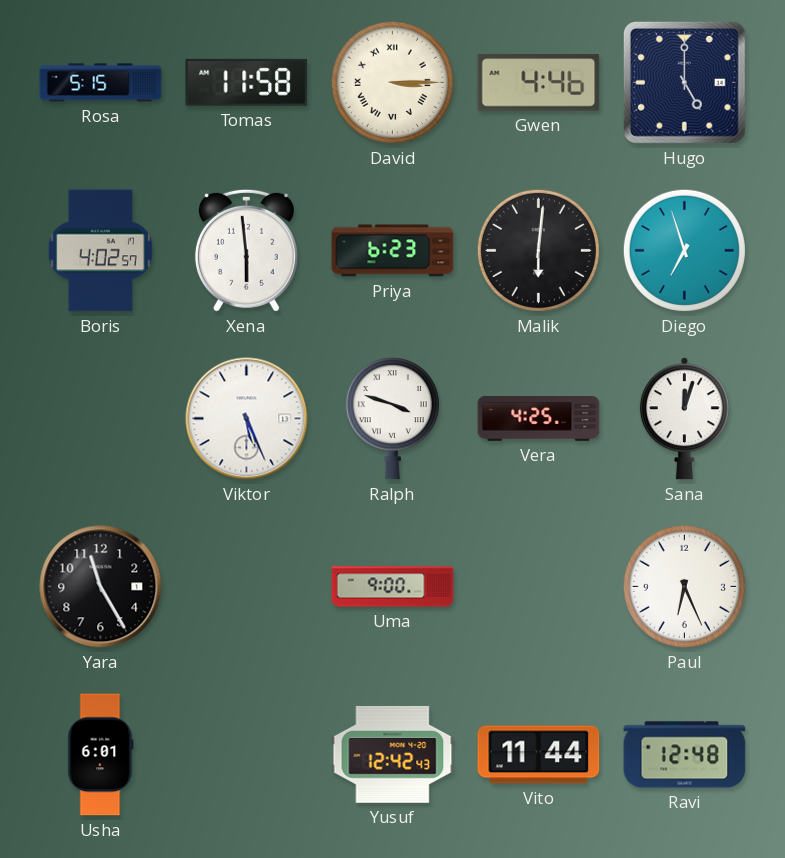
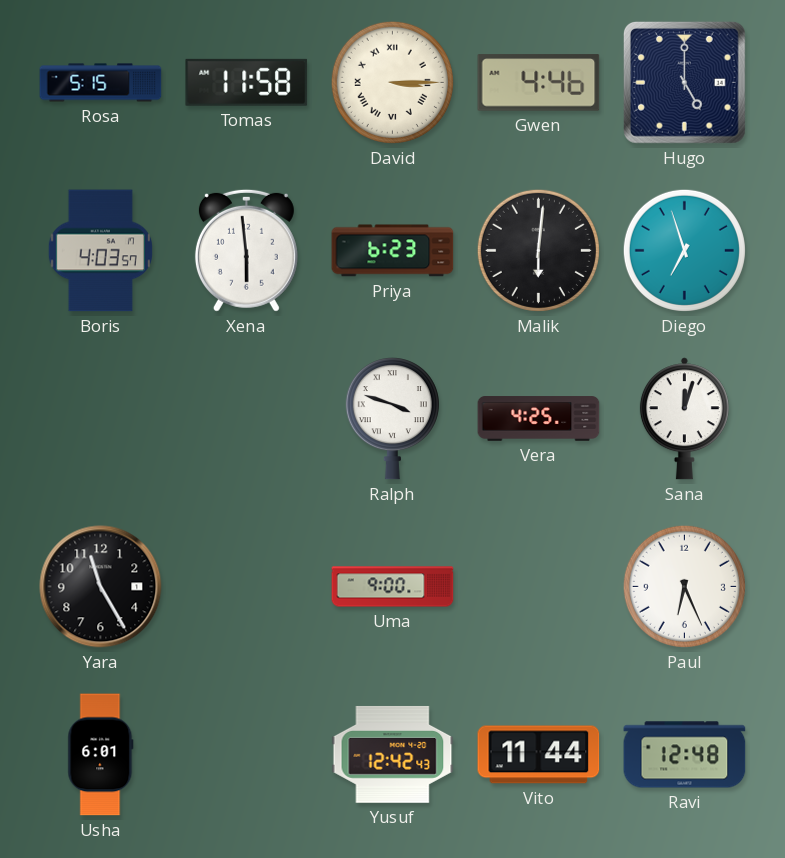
Boris: 4:02 -> 4:03 (100, 251)
Viktor: 5:26 -> none (247, 419)
